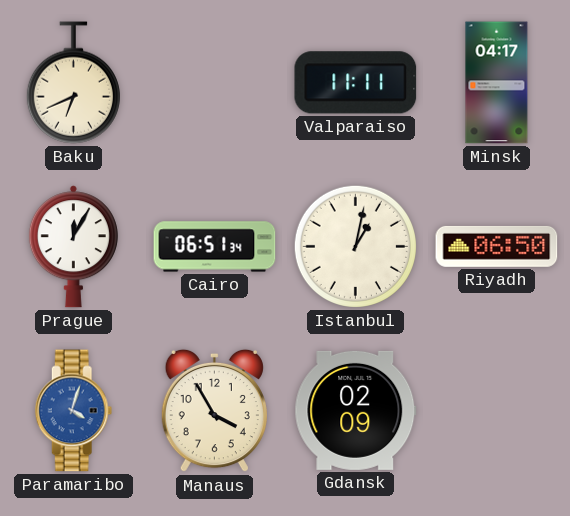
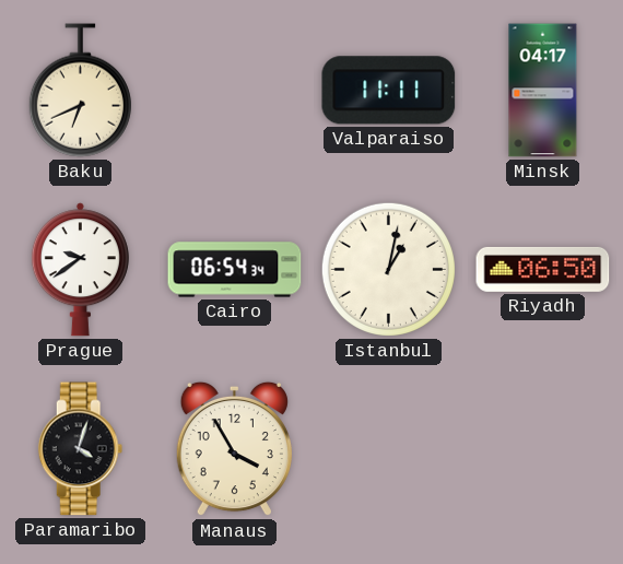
Prague: 12:05 -> 9:39 (80, 270)
Cairo: 06:51 -> 06:54 (235, 270)
Paramaribo dial: blue -> black (81, 449)
Gdansk: 02:09 -> none (356, 410)
